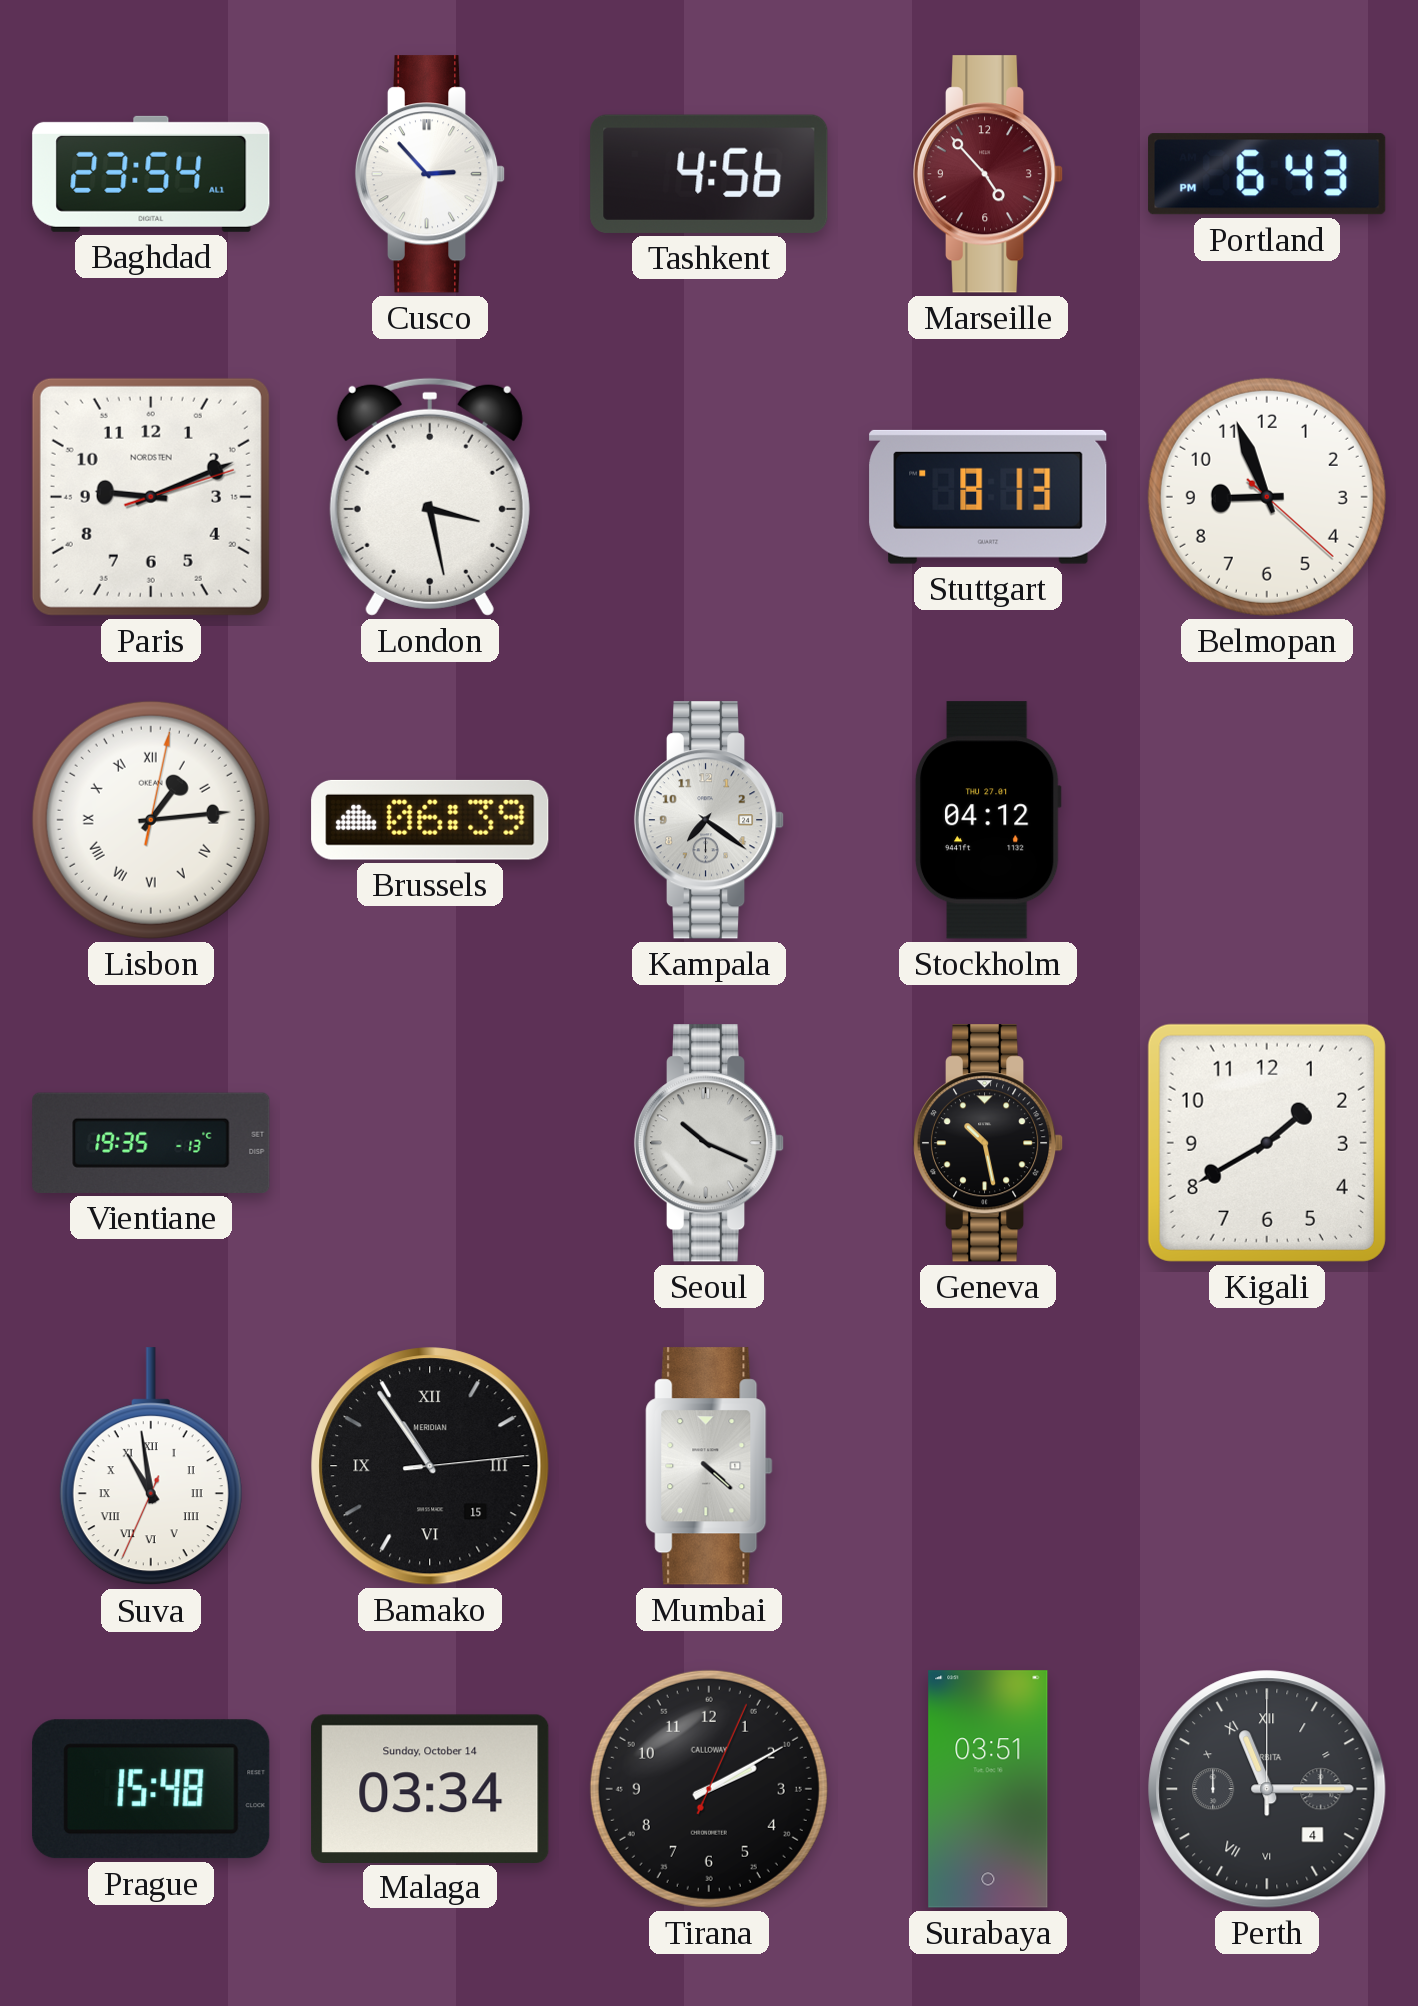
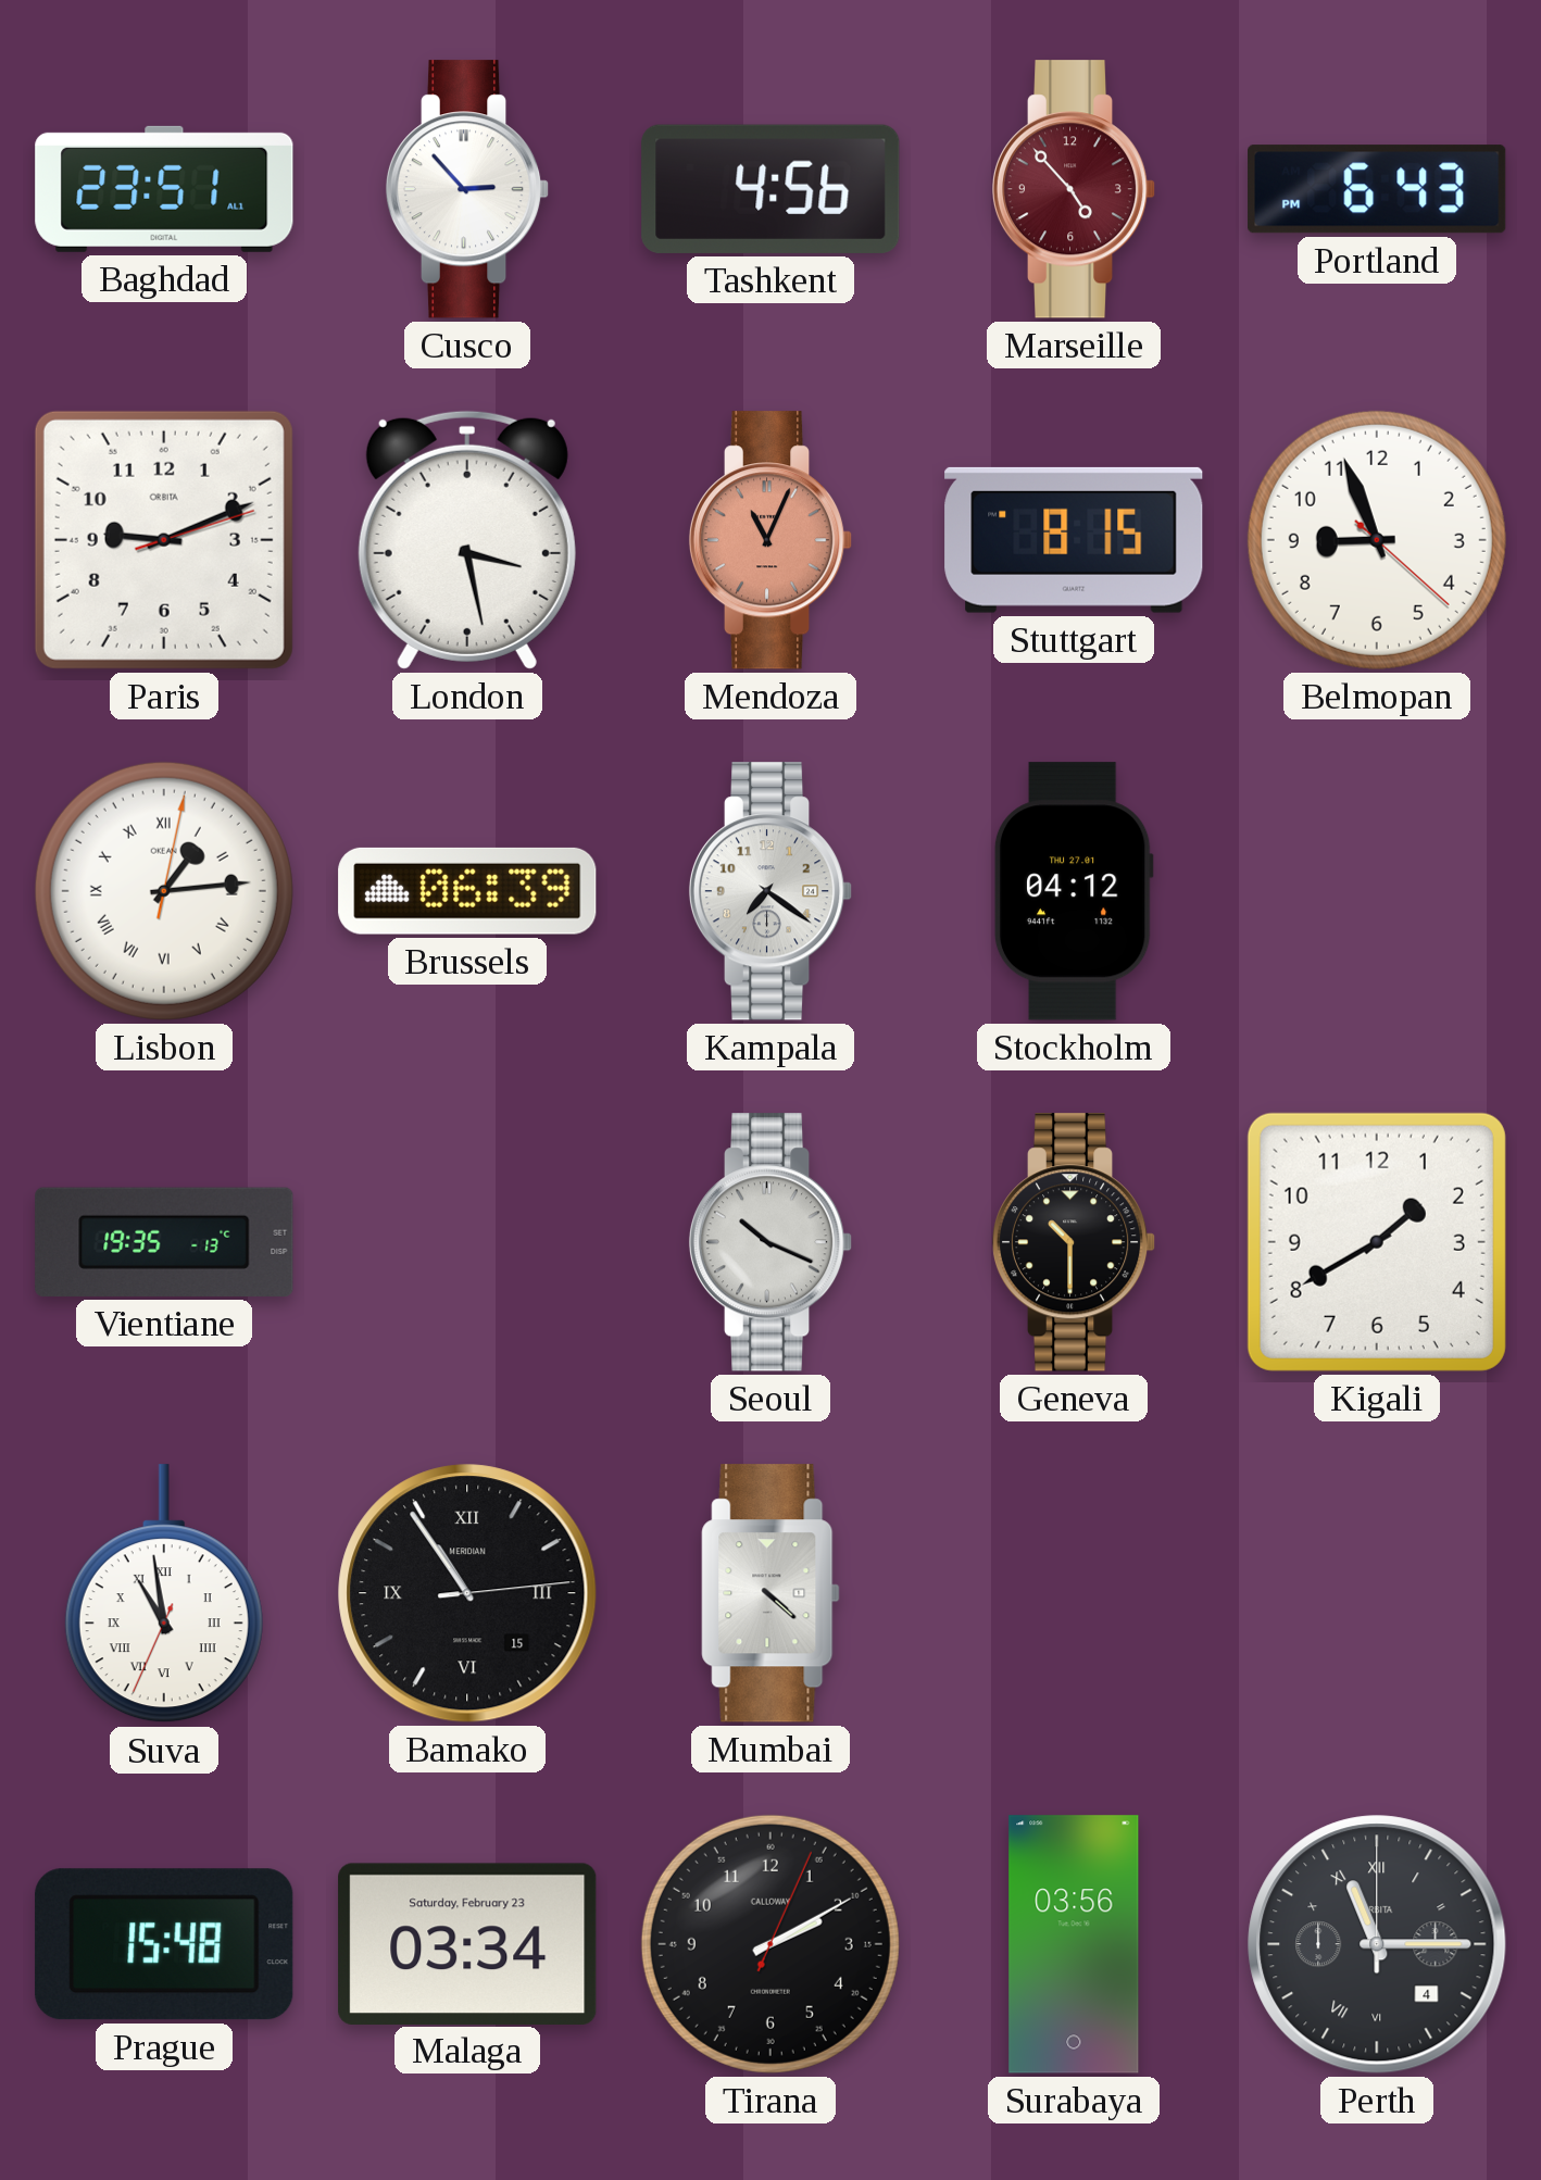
Baghdad: 23:54 -> 23:51 (164, 189)
Paris brand: NORDSTEN -> ORBITA (164, 540)
Mendoza: none -> 11:04 (770, 540)
Stuttgart: 8:13 -> 8:15 (1074, 540)
Geneva: 10:28 -> 10:30 (1074, 1242)
Malaga date: Sunday, October 14 -> Saturday, February 23 (467, 1943)
Surabaya: 03:51 -> 03:56 (1074, 1944)
